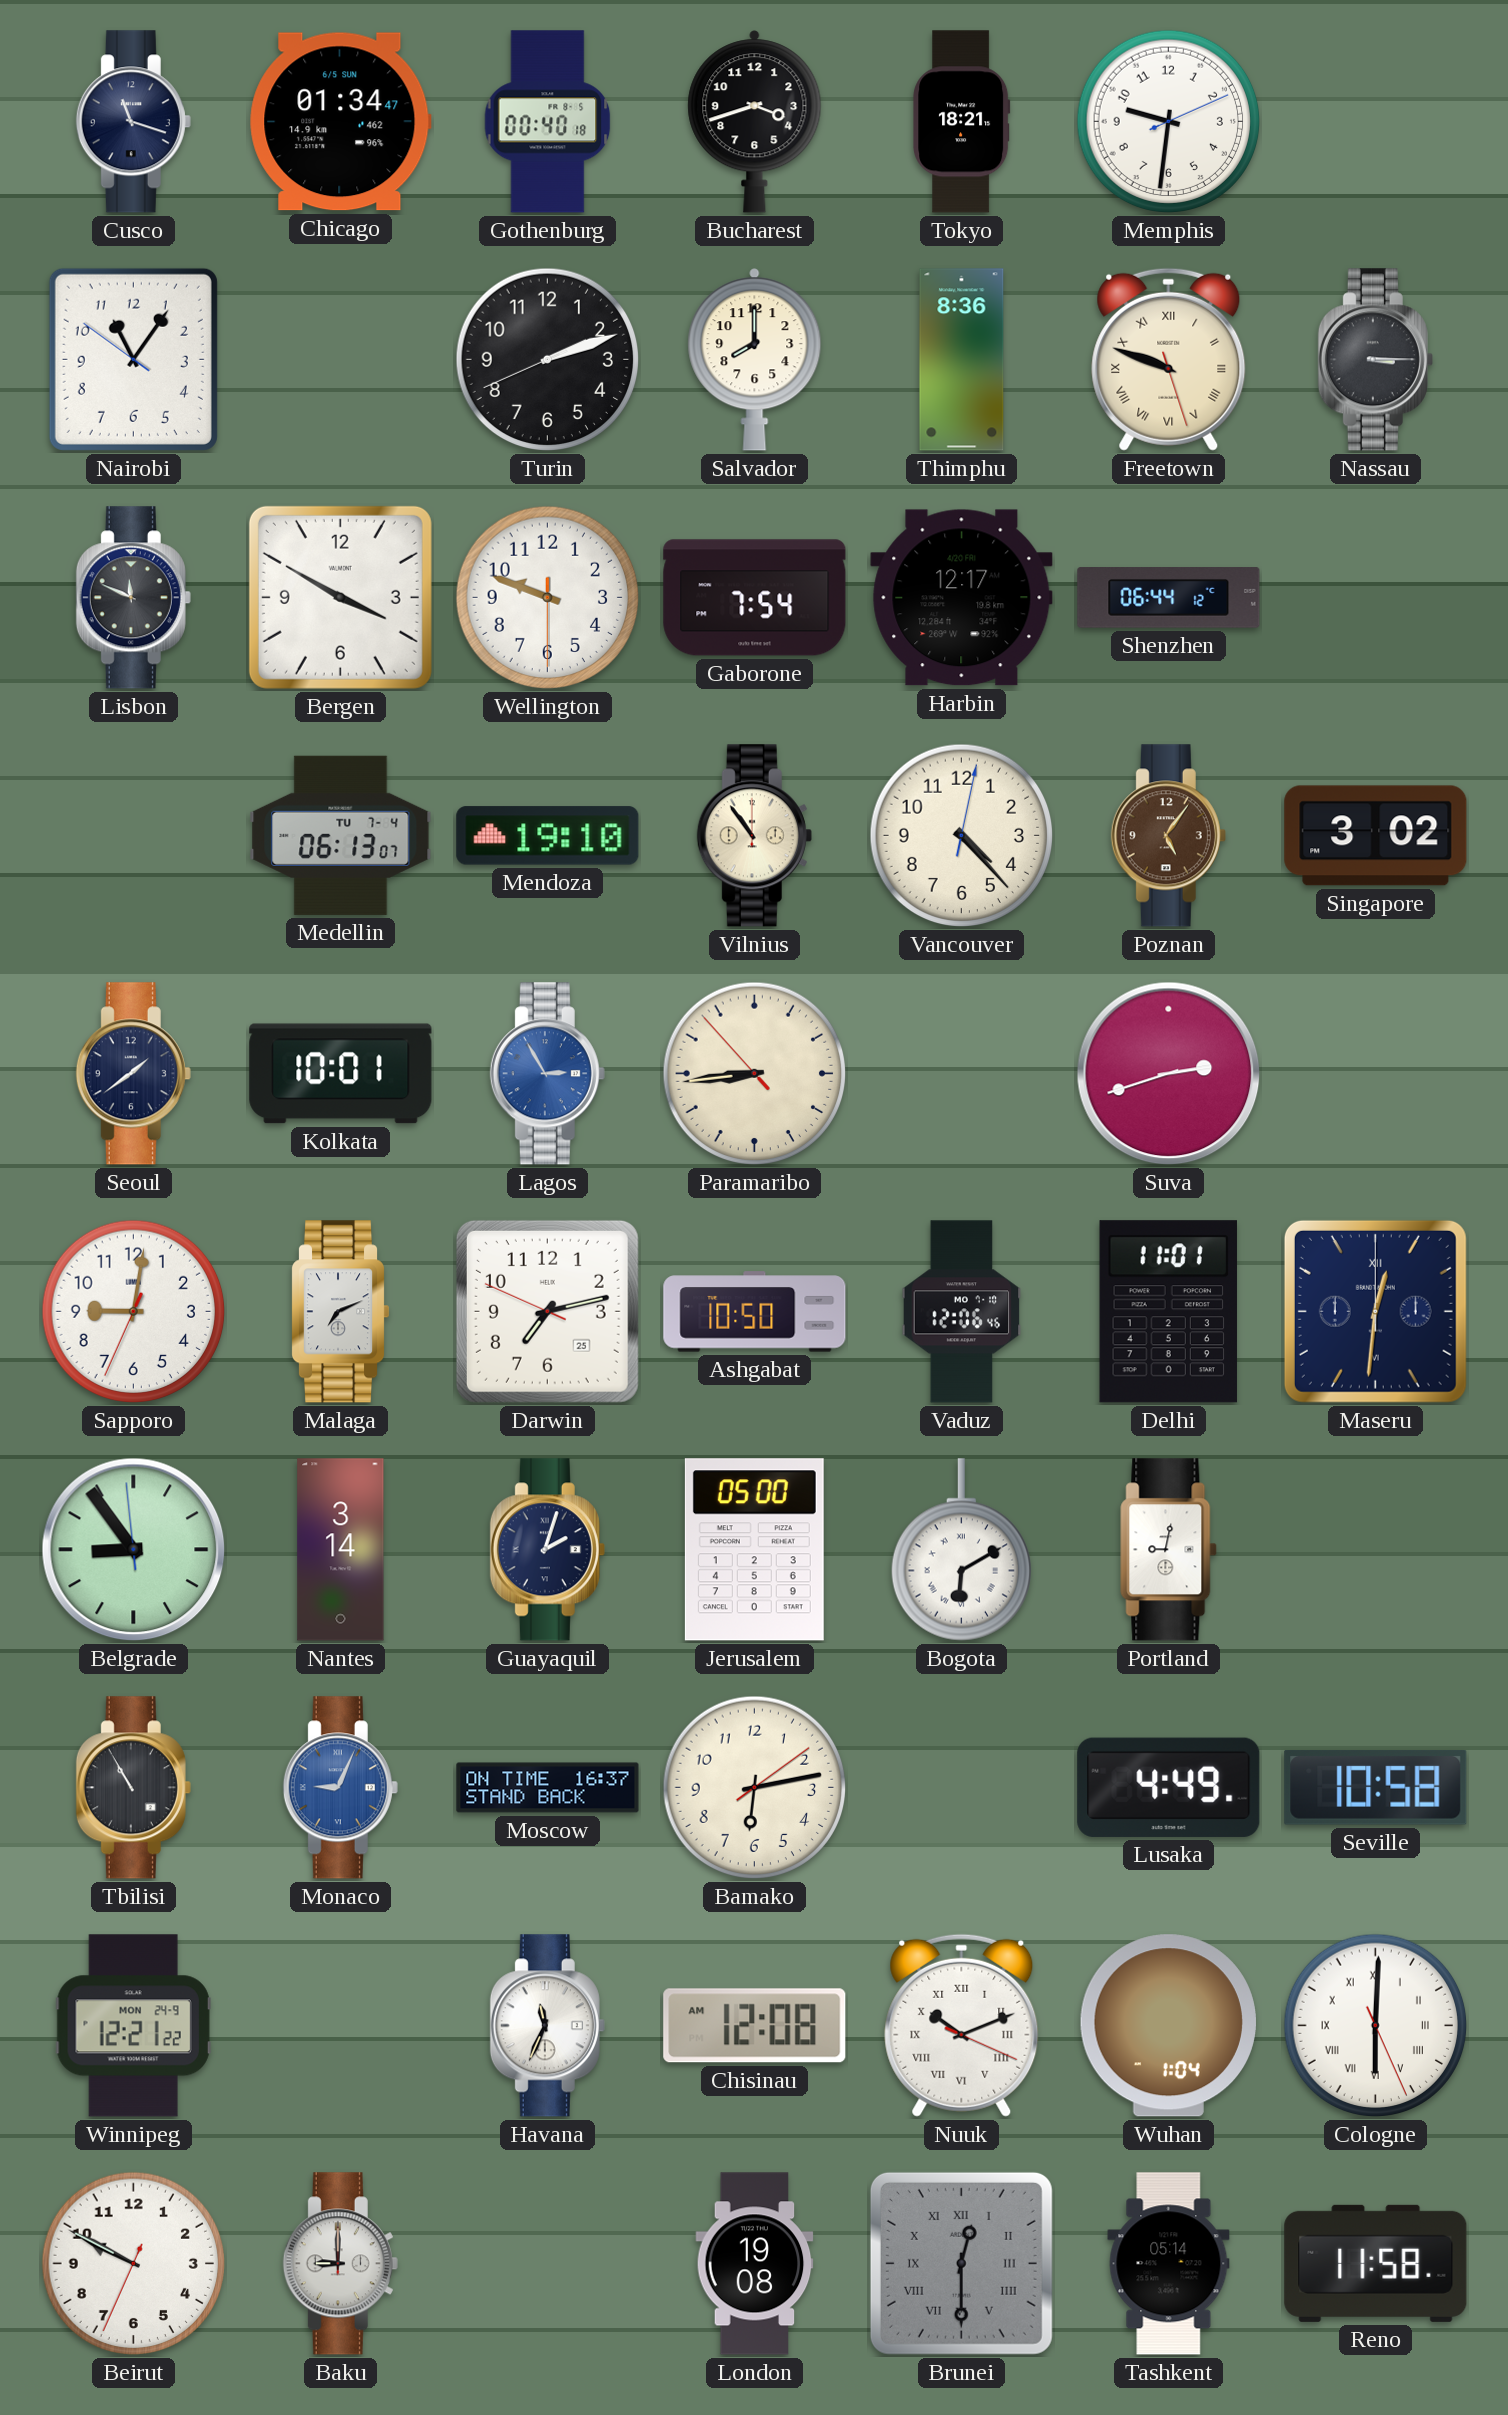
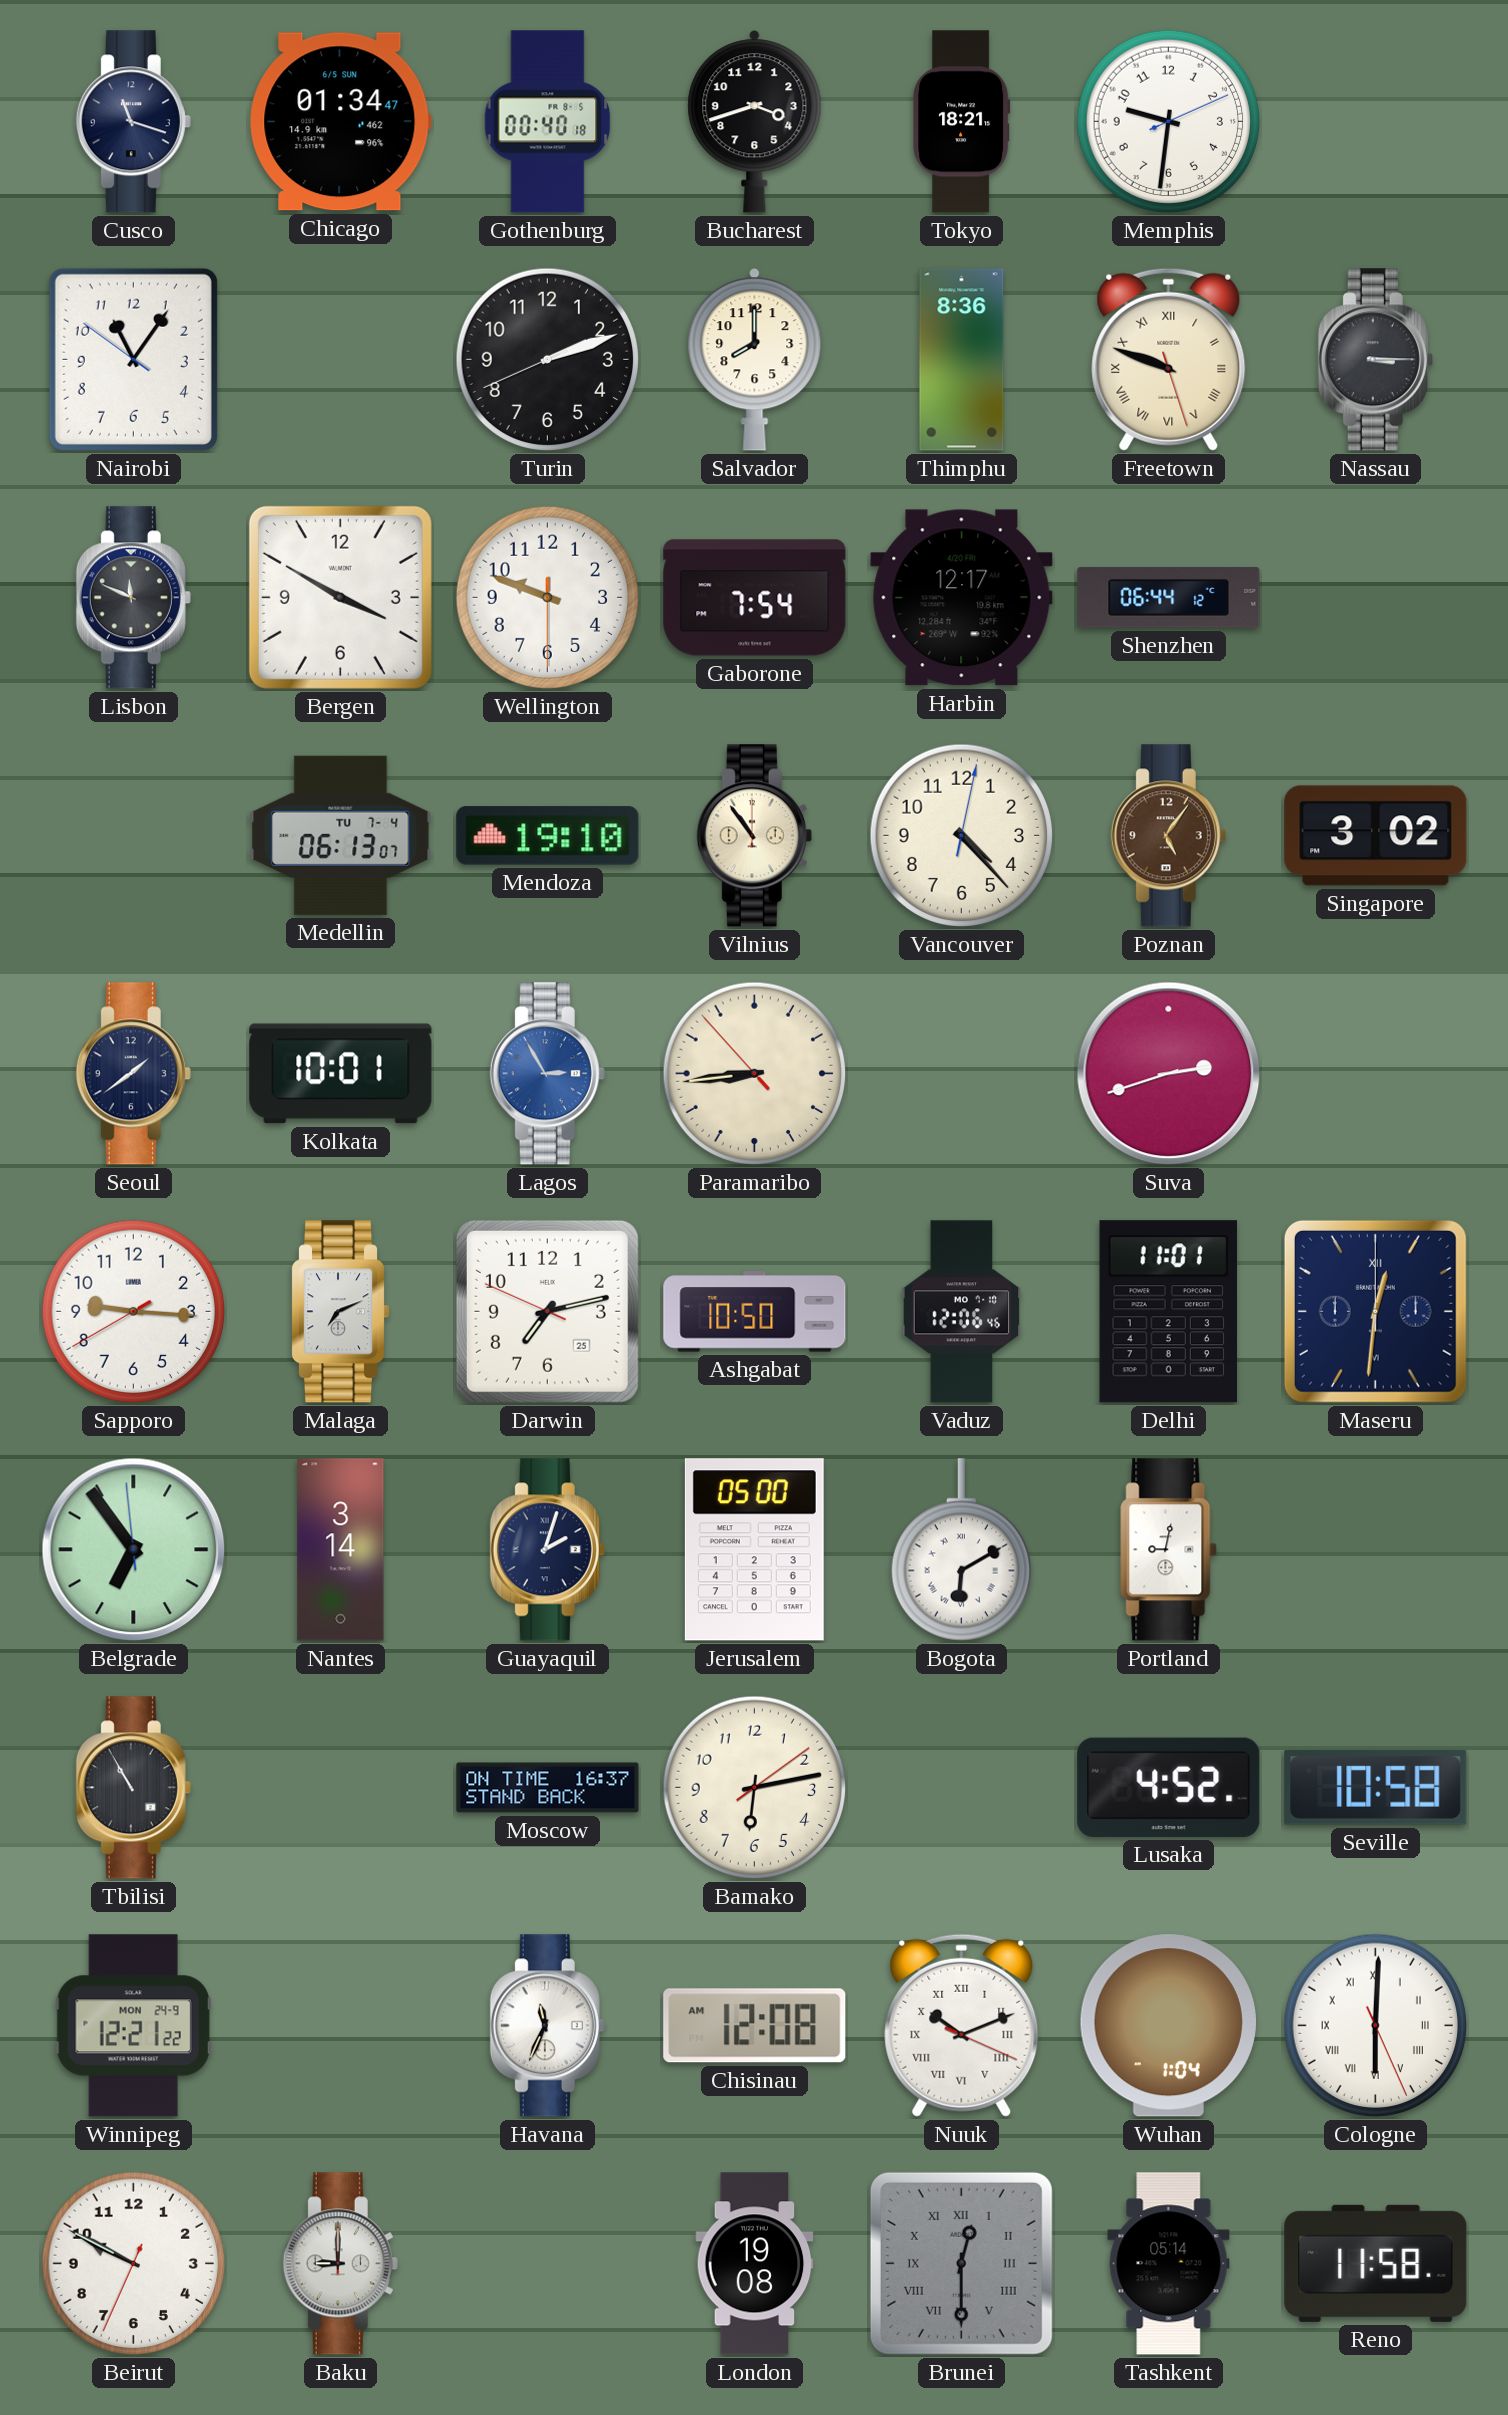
Sapporo: 9:01 -> 9:15 (134, 1312)
Belgrade: 8:53 -> 6:53 (134, 1550)
Monaco: 9:04 -> none (340, 1788)
Lusaka: 4:49 -> 4:52 (1169, 1787)
